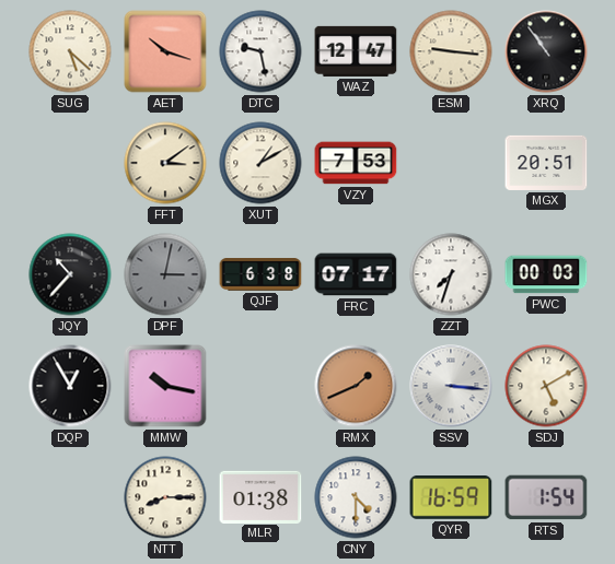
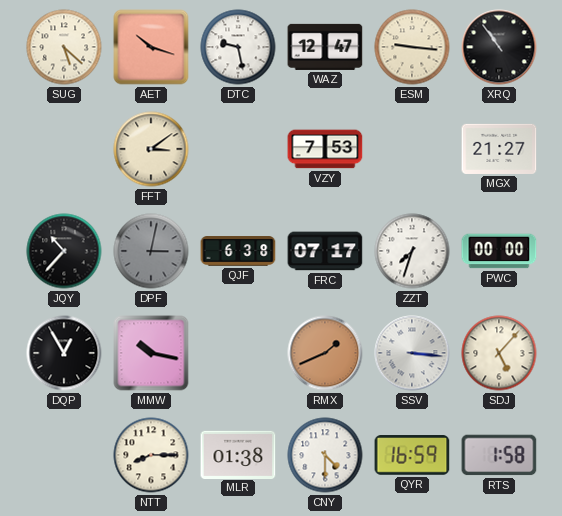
XUT: 1:10 -> none (260, 163)
MGX: 20:51 -> 21:27 (499, 149)
PWC: 00:03 -> 00:00 (499, 251)
SDJ: 5:10 -> 5:07 (499, 353)
RTS: 1:54 -> 1:58 (499, 455)
